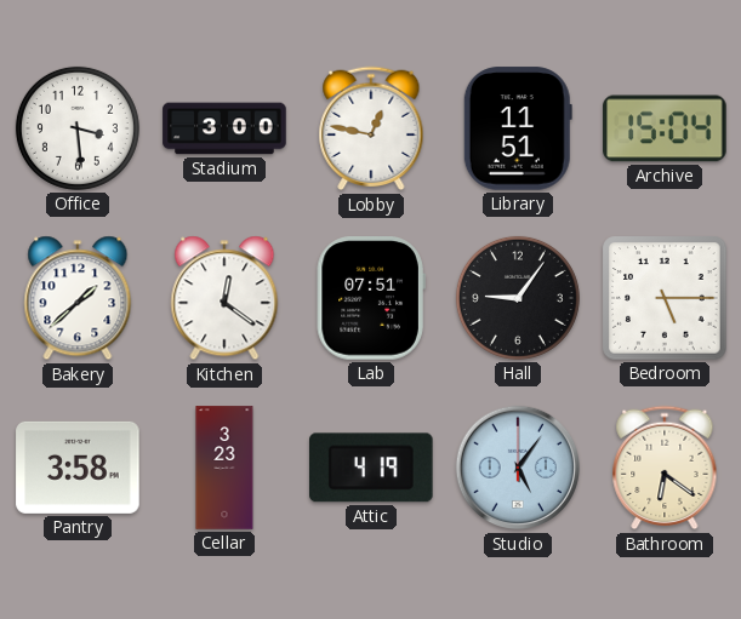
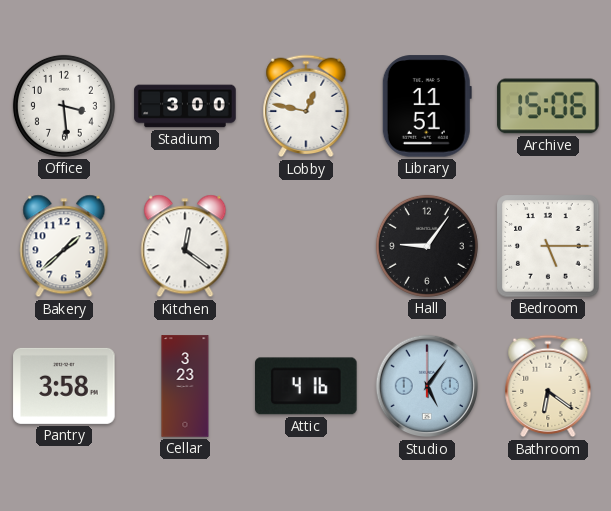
Archive: 15:04 -> 15:06 (548, 106)
Lab: 07:51 -> none (371, 298)
Attic: 4:19 -> 4:16 (307, 386)
